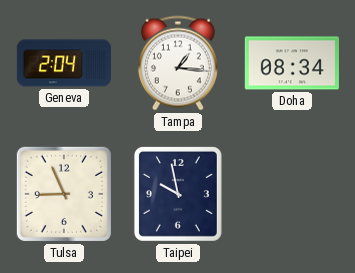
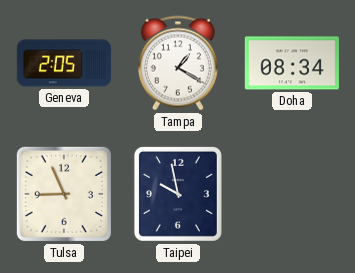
Geneva: 2:04 -> 2:05 (64, 63)
Tampa: 1:16 -> 1:20 (178, 63)
